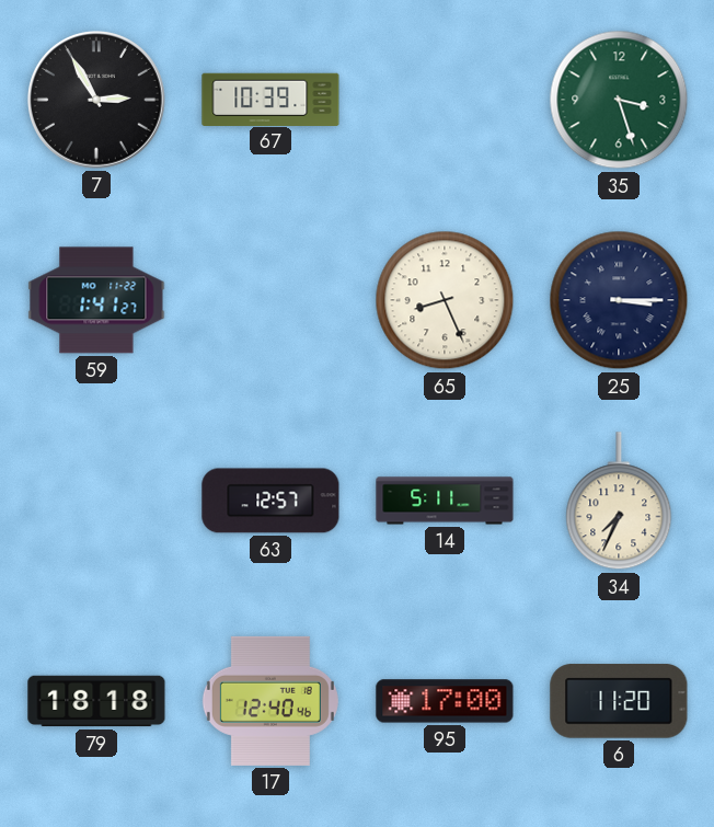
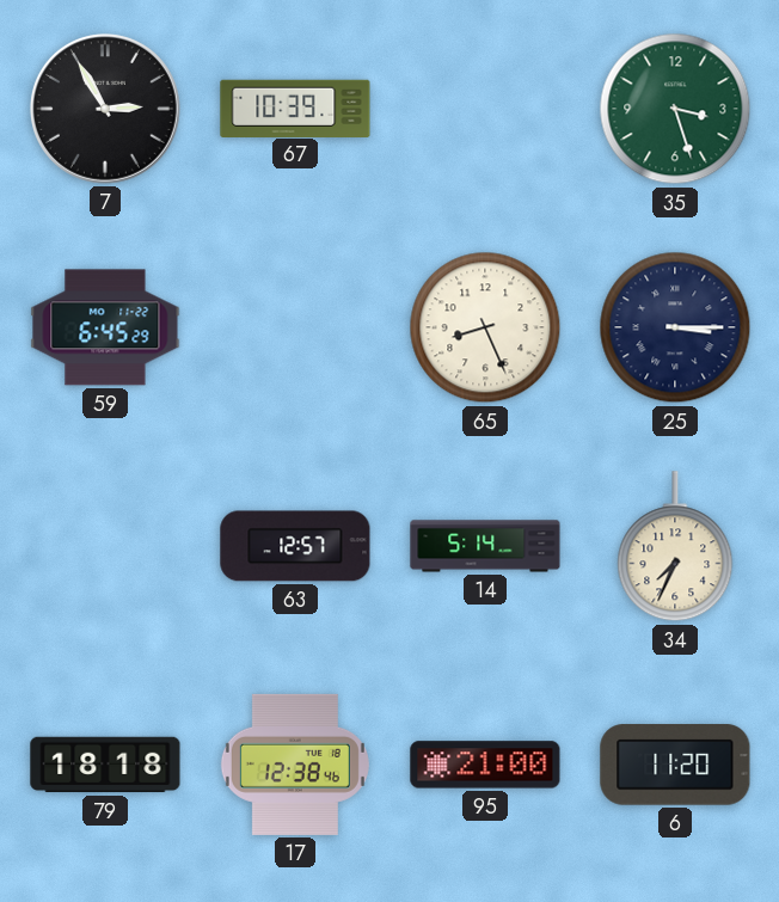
59: 1:41 -> 6:45 (105, 327)
14: 5:11 -> 5:14 (485, 546)
17: 12:40 -> 12:38 (295, 765)
95: 17:00 -> 21:00 (485, 765)
